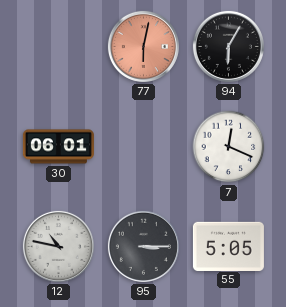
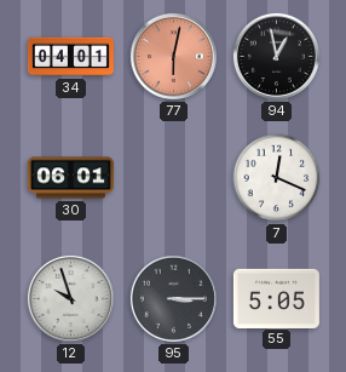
34: none -> 04:01 (70, 57)
94: 6:05 -> 12:58 (276, 56)
12: 10:47 -> 9:57 (70, 298)
